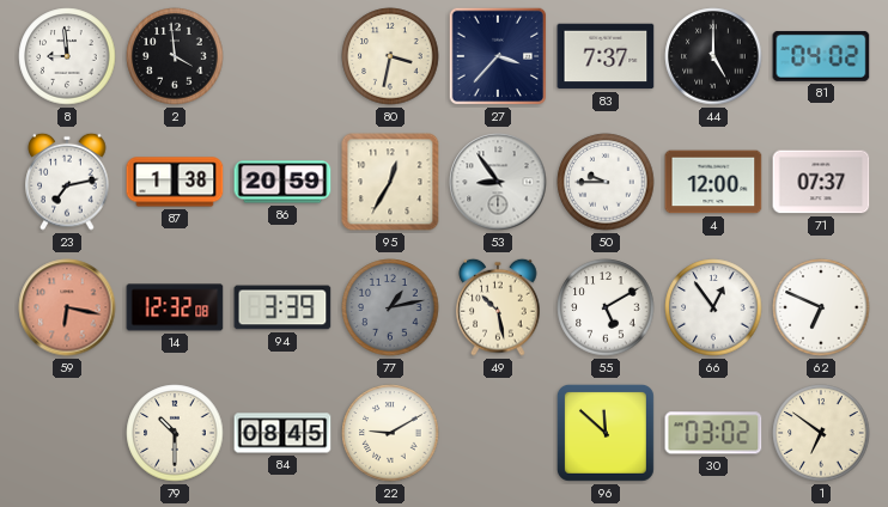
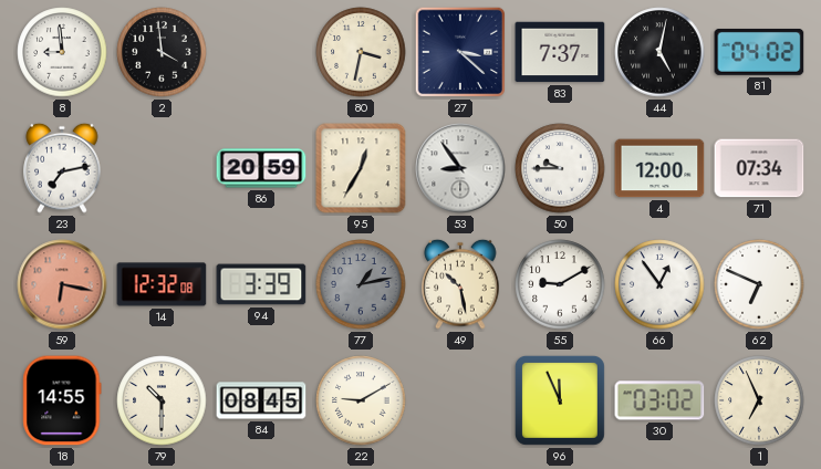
27: 3:37 -> 3:22 (460, 52)
44: 5:00 -> 5:02 (659, 52)
87: 1:38 -> none (175, 182)
71: 07:37 -> 07:34 (759, 168)
55: 5:10 -> 9:10 (560, 284)
18: none -> 14:55 (62, 400)
96: 11:52 -> 11:56 (560, 400)
1: 6:51 -> 6:56 (759, 400)
